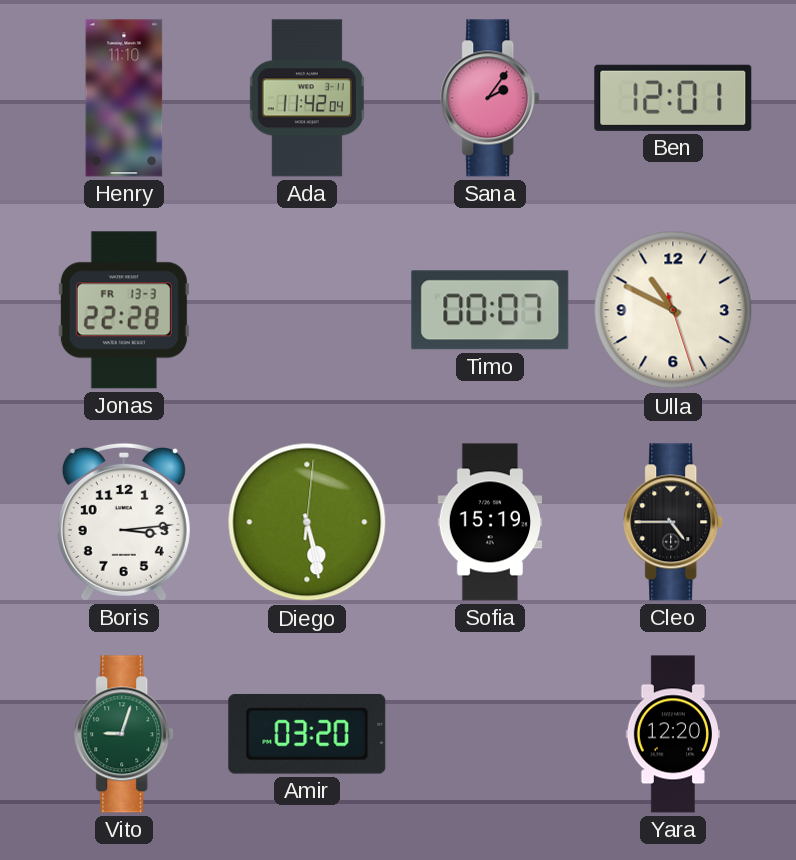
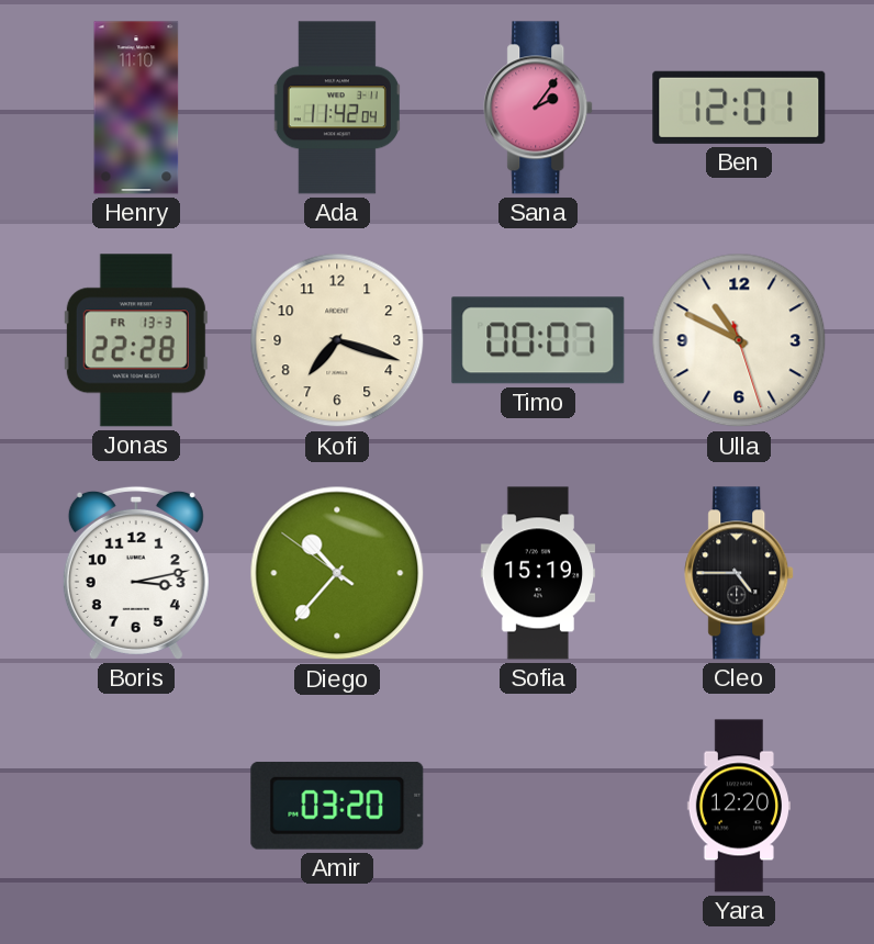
Kofi: none -> 7:18 (337, 340)
Boris: 3:14 -> 3:13 (136, 573)
Diego: 5:28 -> 10:36 (337, 573)
Vito: 9:03 -> none (125, 734)
